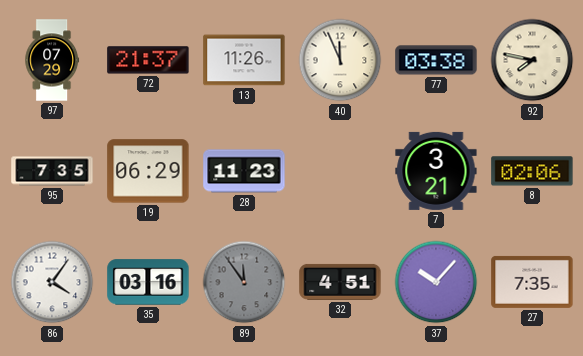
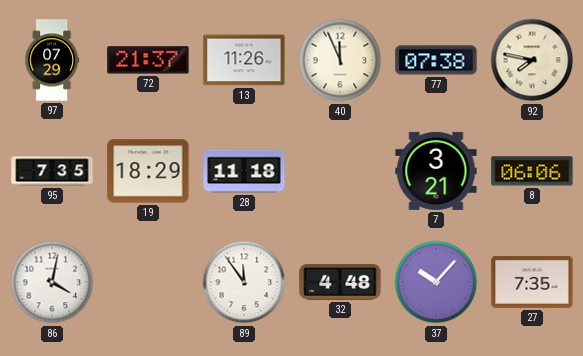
77: 03:38 -> 07:38 (436, 60)
19: 06:29 -> 18:29 (148, 171)
28: 11:23 -> 11:18 (244, 171)
8: 02:06 -> 06:06 (532, 171)
86: 4:06 -> 4:02 (52, 282)
35: 03:16 -> none (148, 282)
89 dial: grey -> white (244, 282)
32: 4:51 -> 4:48 (340, 282)
